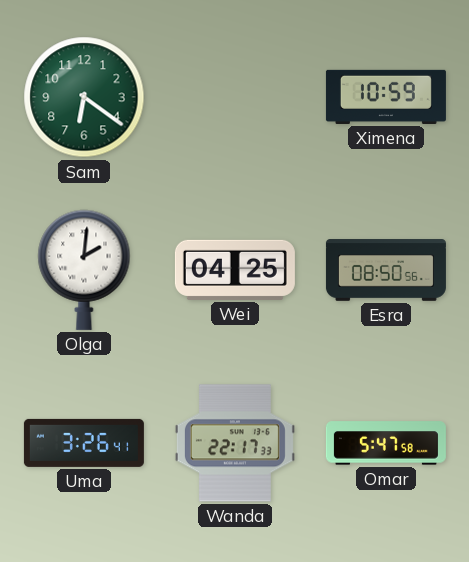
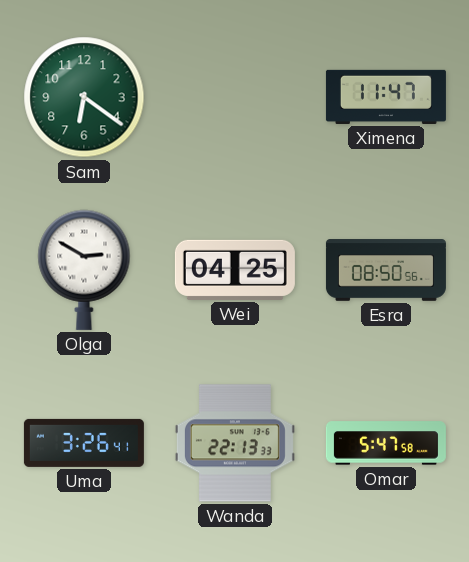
Ximena: 10:59 -> 11:47 (386, 97)
Olga: 2:01 -> 2:50 (84, 270)
Wanda: 22:17 -> 22:13 (235, 443)
